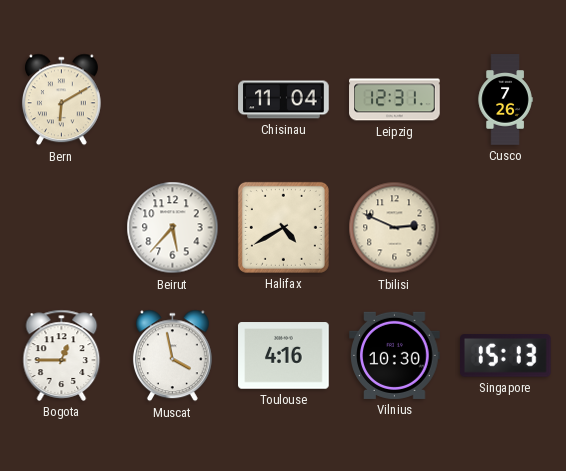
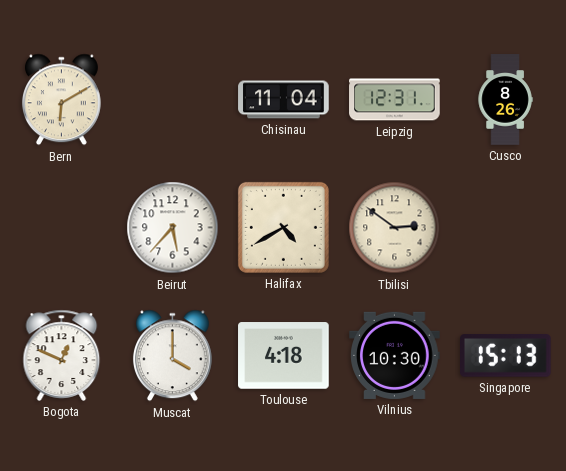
Cusco: 7:26 -> 8:26 (505, 100)
Tbilisi: 2:49 -> 2:51 (395, 228)
Bogota: 12:45 -> 12:49 (62, 355)
Muscat: 3:58 -> 4:00 (172, 356)
Toulouse: 4:16 -> 4:18 (284, 356)
